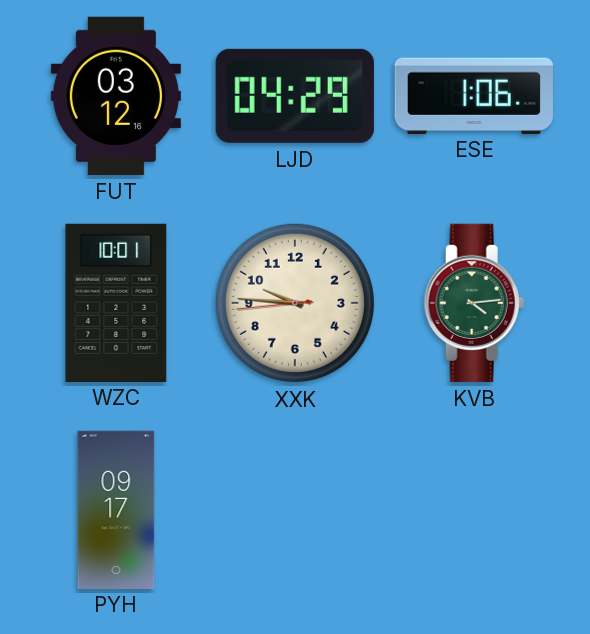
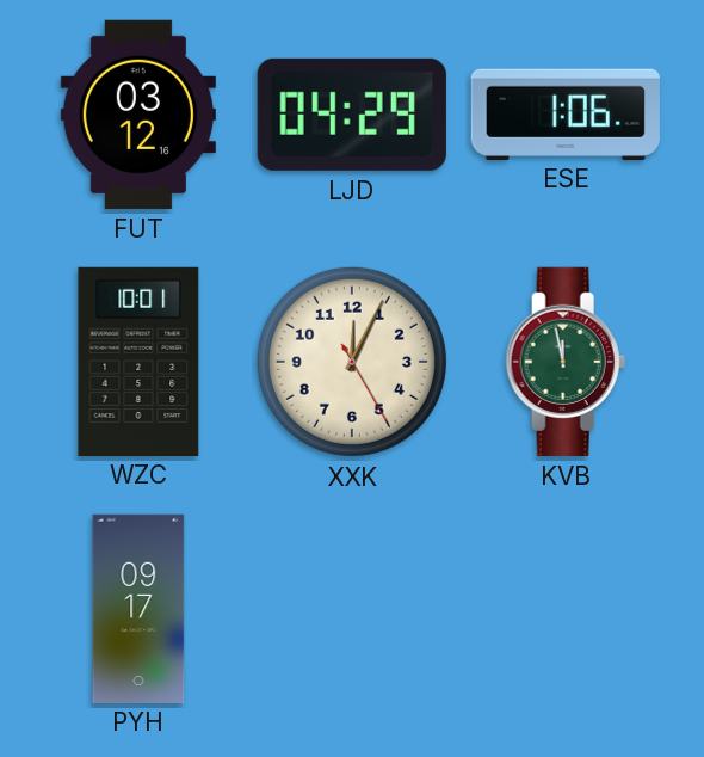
XXK: 9:45 -> 12:04 (352, 362)
KVB: 4:14 -> 11:58 (566, 362)
